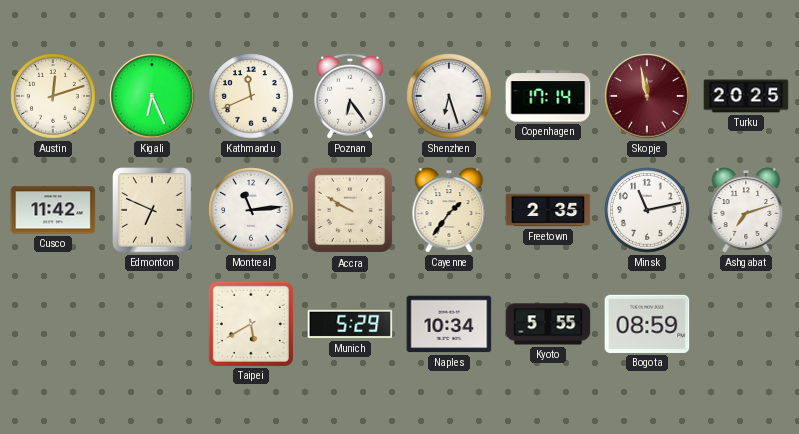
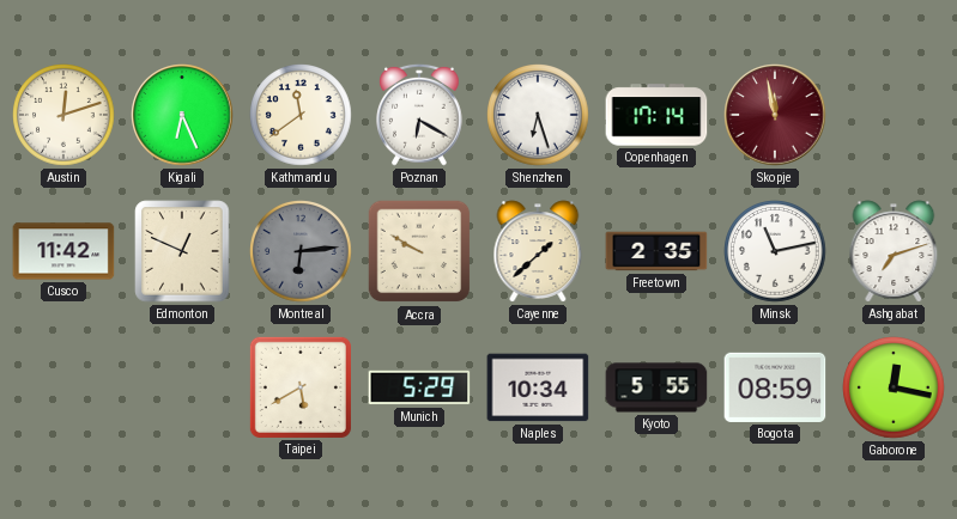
Kathmandu: 11:41 -> 11:39 (301, 115)
Poznan: 6:24 -> 6:20 (419, 115)
Turku: 20:25 -> none (746, 96)
Edmonton: 6:49 -> 12:49 (182, 251)
Montreal: 11:14 -> 6:14 (301, 251)
Montreal dial: white -> grey (301, 251)
Cayenne: 1:36 -> 1:38 (538, 251)
Gaborone: none -> 12:17 (894, 387)
